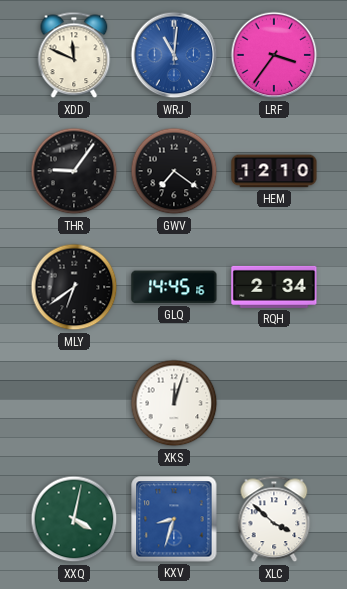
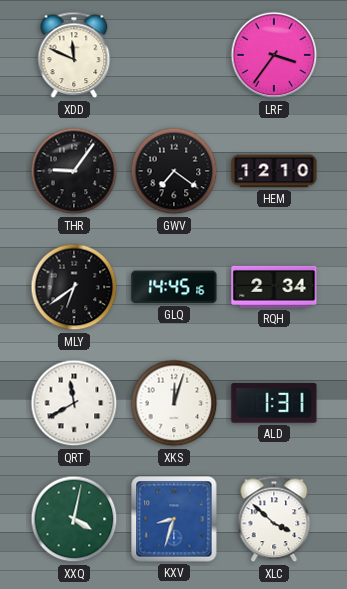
WRJ: 11:01 -> none (174, 55)
QRT: none -> 11:40 (74, 403)
ALD: none -> 1:31 (274, 403)
